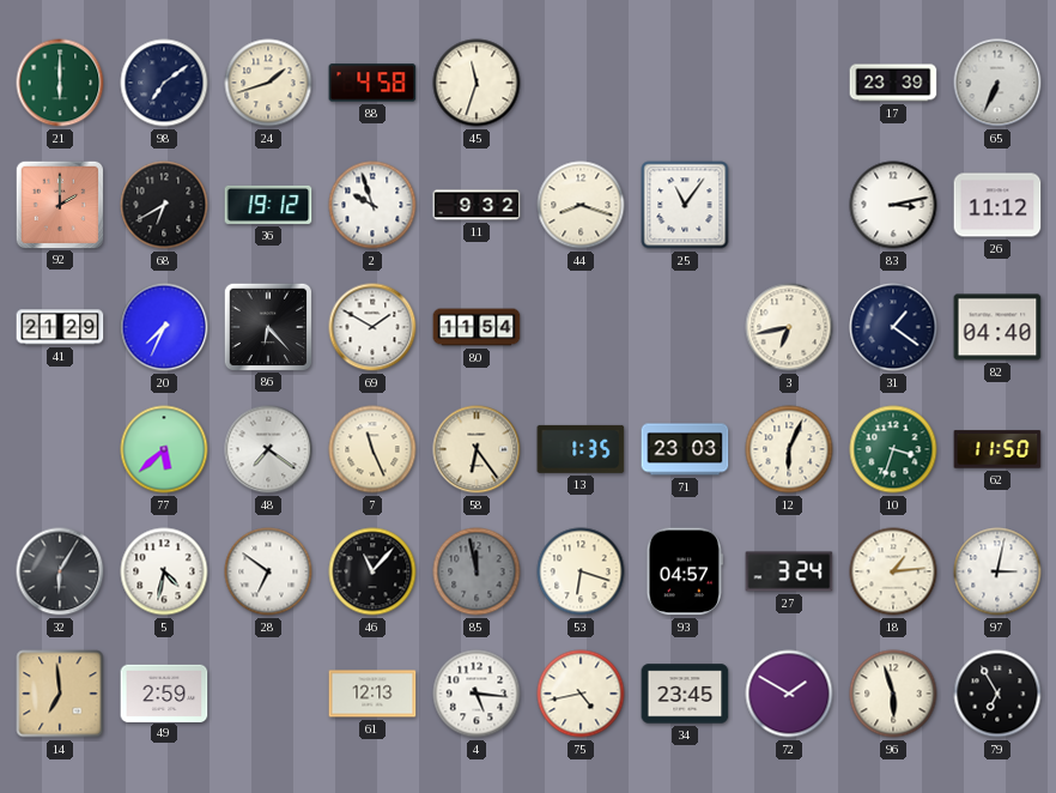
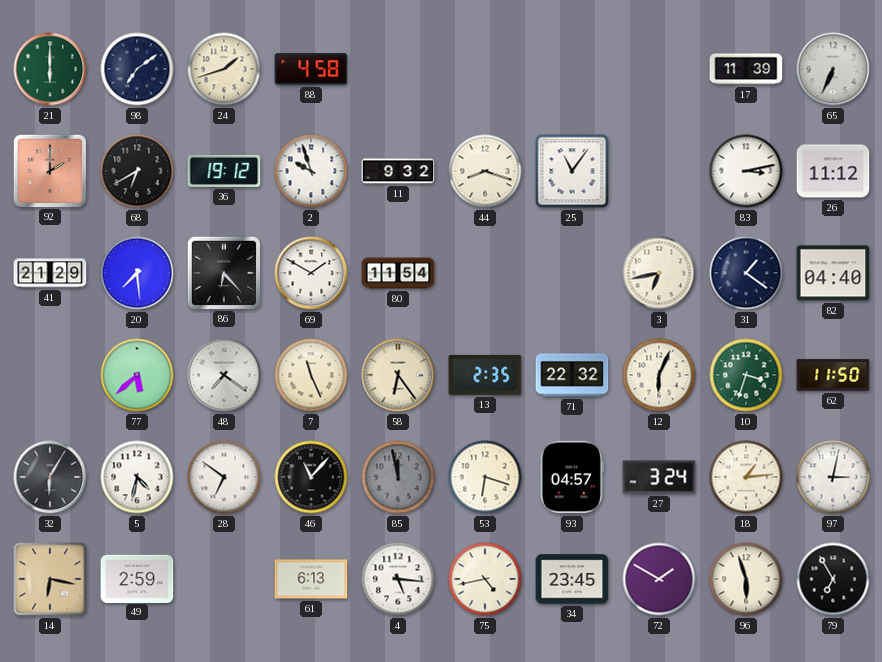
45: 11:33 -> none (477, 83)
17: 23:39 -> 11:39 (746, 69)
20: 7:34 -> 7:29 (137, 273)
13: 1:35 -> 2:35 (485, 375)
71: 23:03 -> 22:32 (572, 375)
14: 6:59 -> 6:17 (50, 579)
61: 12:13 -> 6:13 (311, 579)
